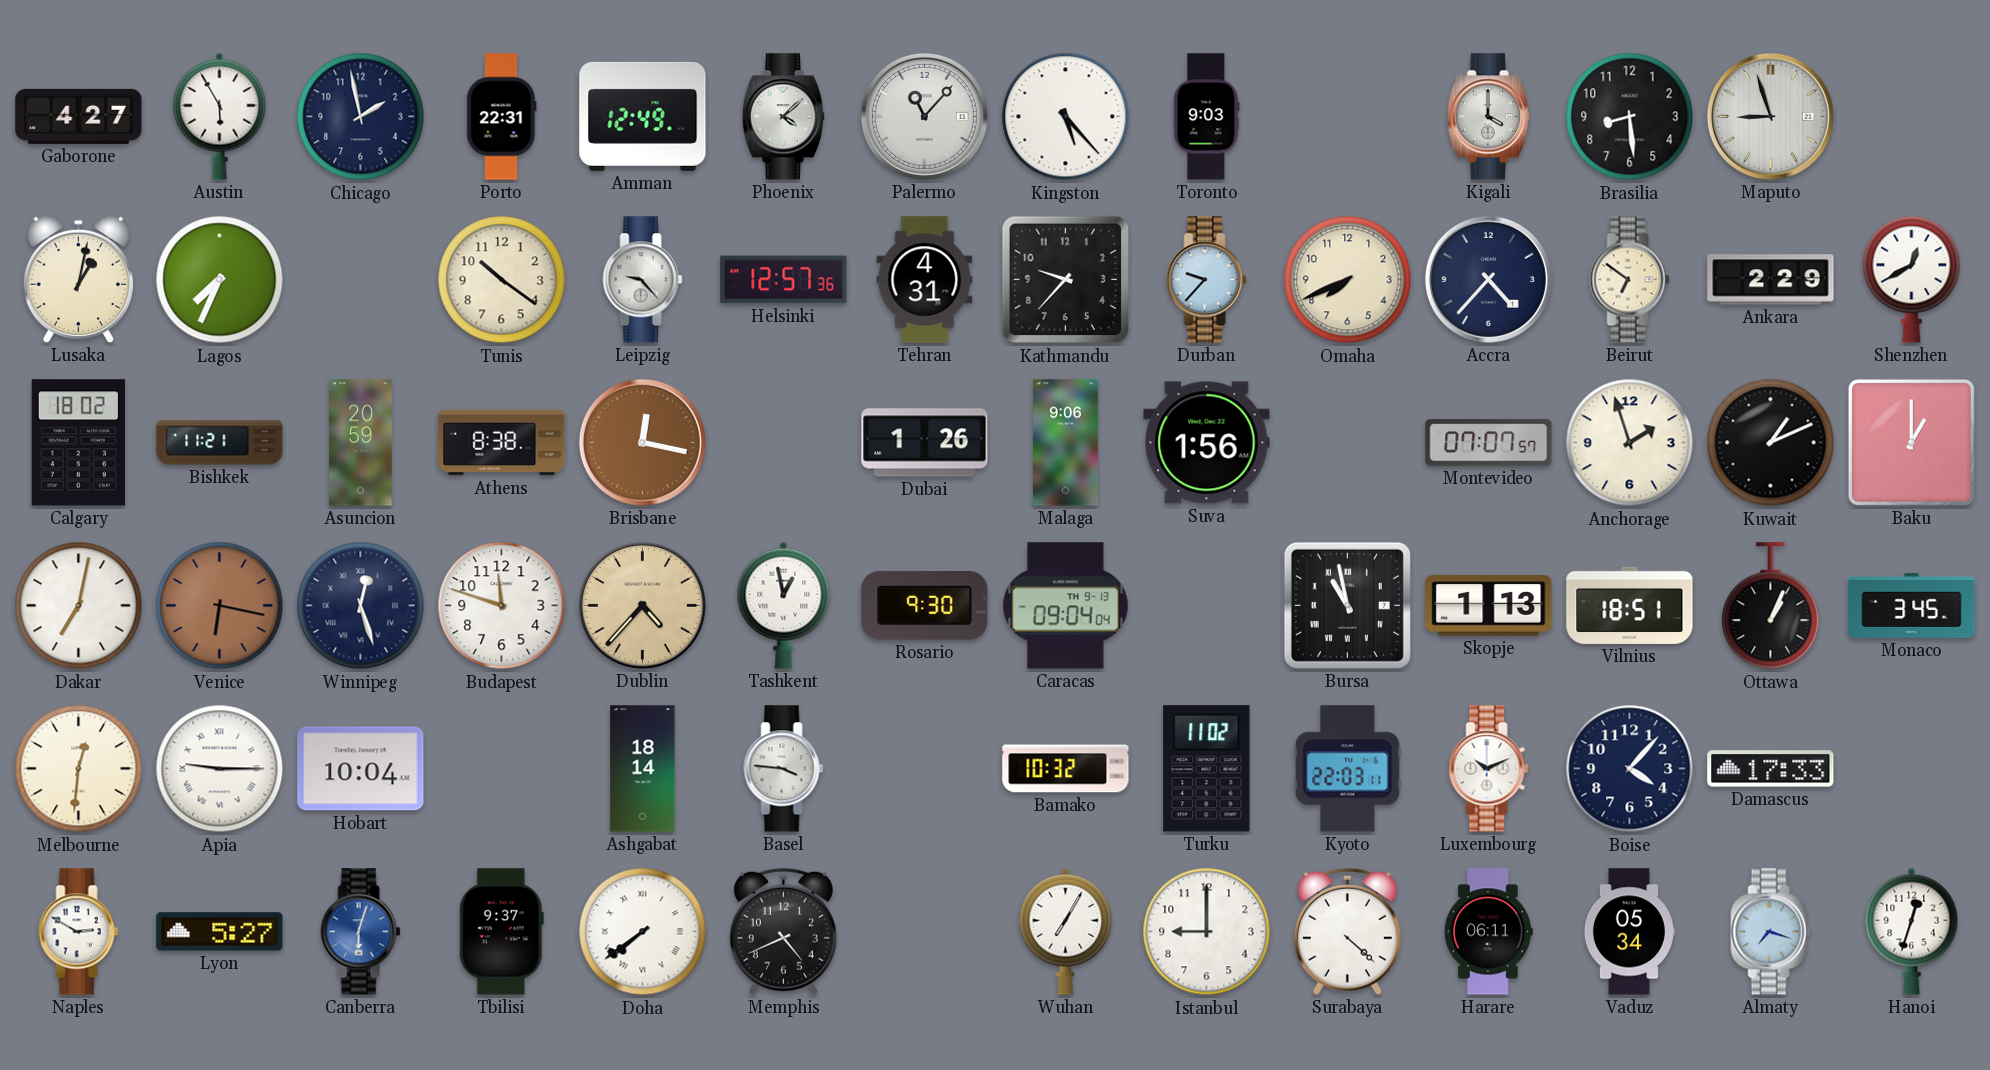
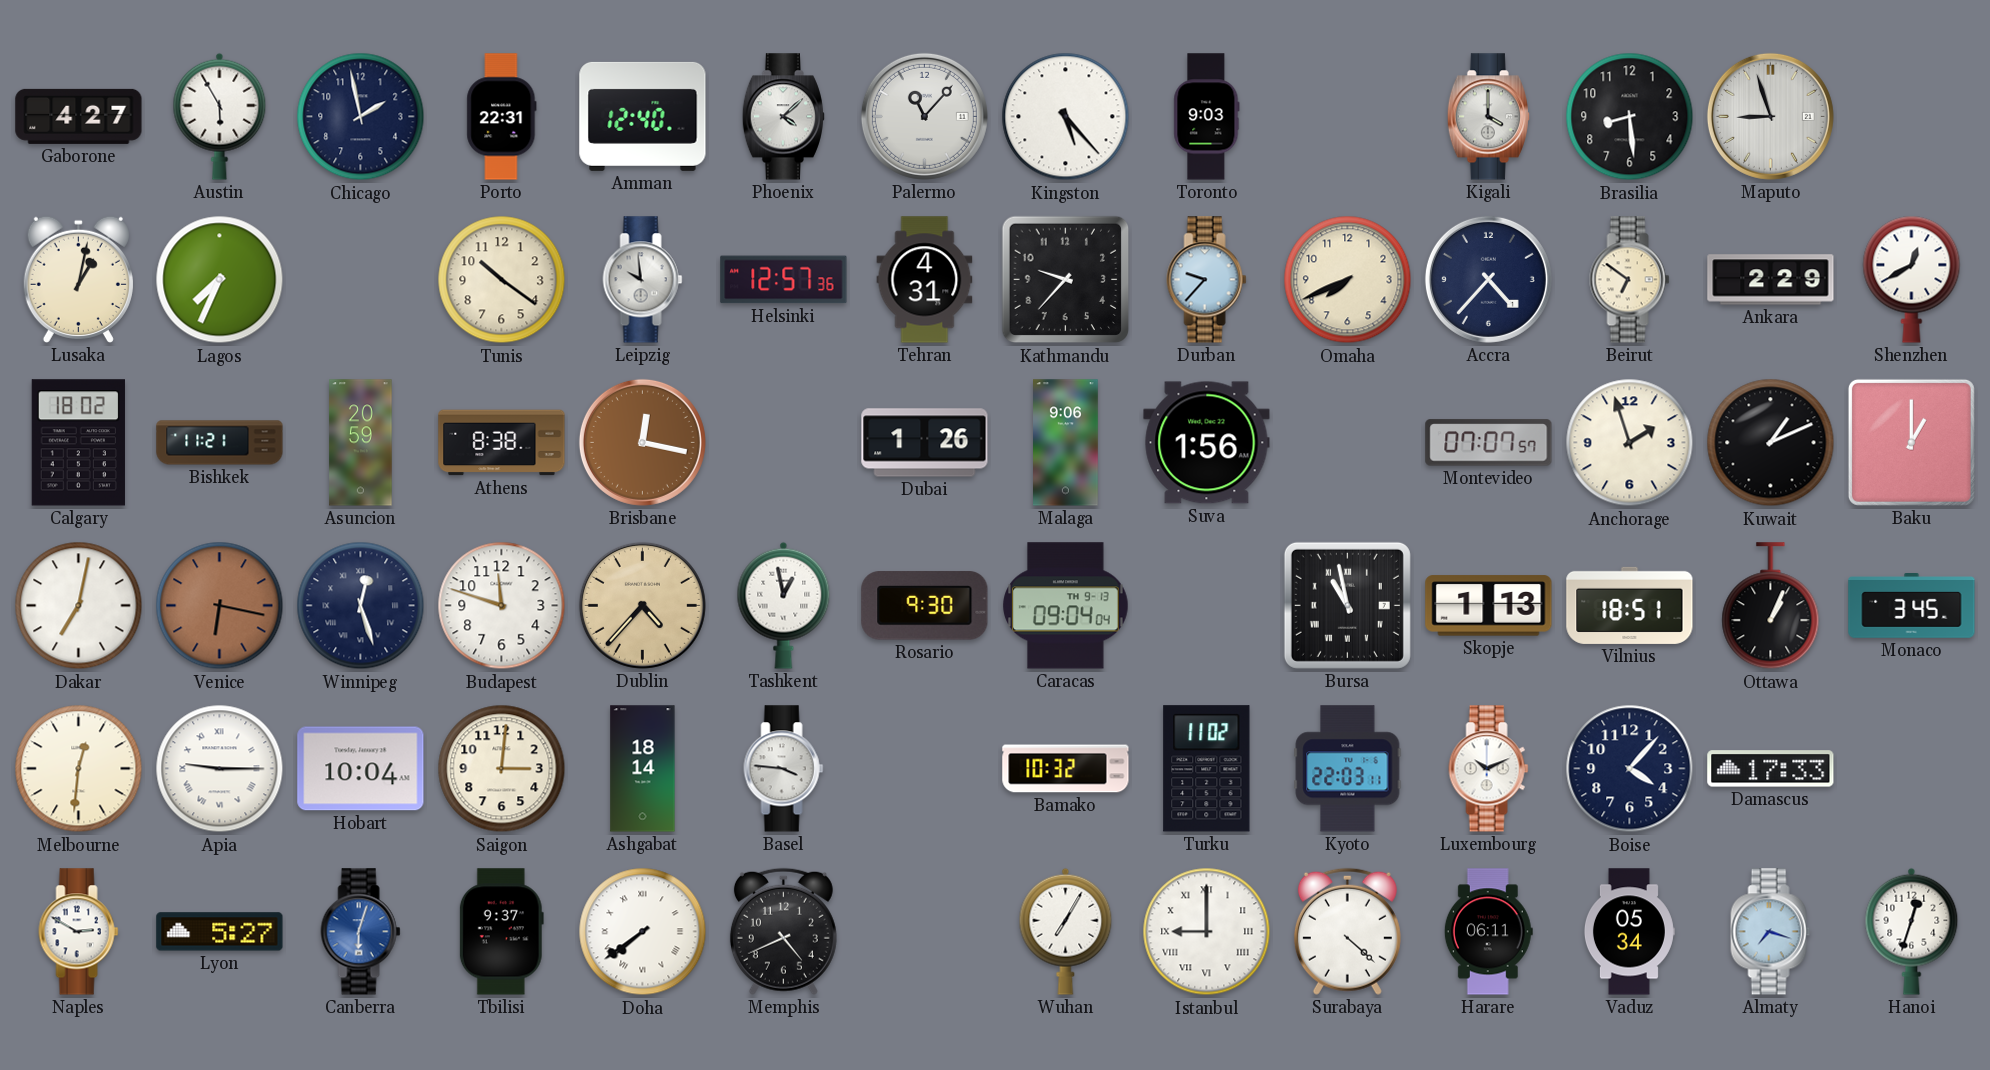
Amman: 12:49 -> 12:40 (643, 116)
Leipzig: 9:23 -> 9:59 (643, 280)
Saigon: none -> 3:01 (502, 769)
Istanbul numerals: Arabic -> Roman (1207, 932)
